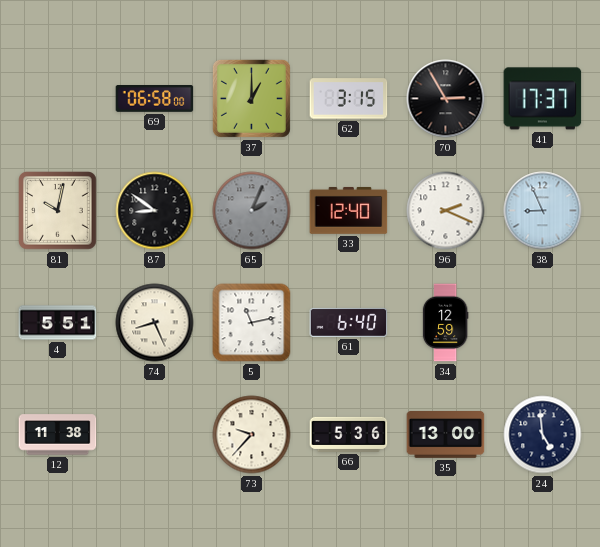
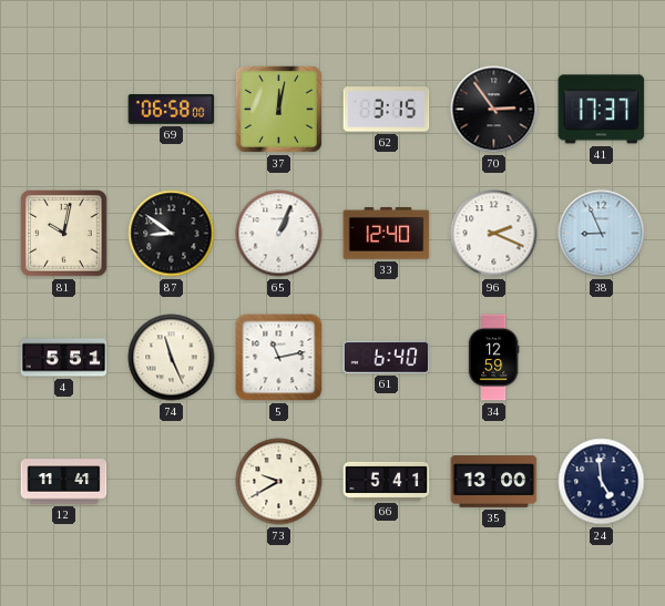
37: 1:00 -> 12:02 (278, 109)
70: 2:55 -> 2:54 (494, 110)
65: 2:04 -> 1:04 (279, 234)
65 dial: grey -> white (279, 234)
74: 8:26 -> 11:26 (172, 358)
12: 11:38 -> 11:41 (64, 482)
73: 9:37 -> 9:40 (279, 482)
66: 5:36 -> 5:41 (387, 481)
